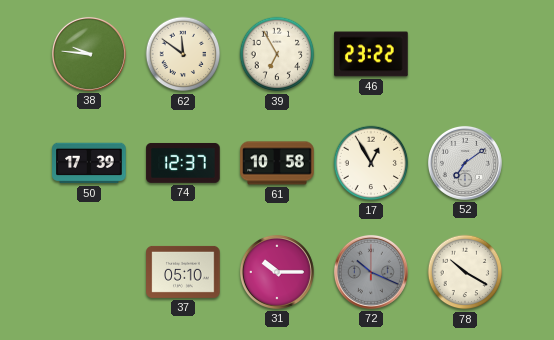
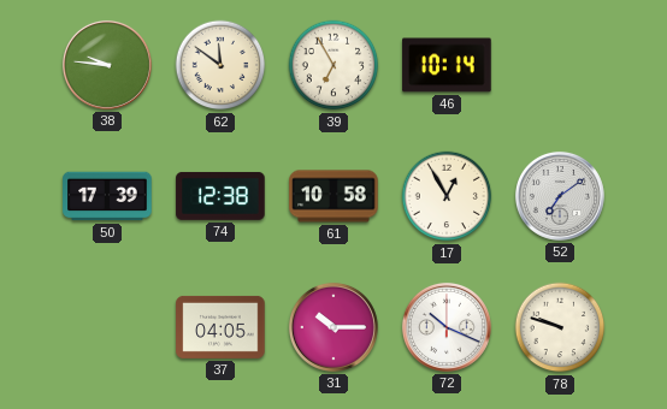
46: 23:22 -> 10:14 (447, 65)
74: 12:37 -> 12:38 (220, 196)
37: 05:10 -> 04:05 (220, 327)
72 dial: grey -> white (447, 327)
78: 10:20 -> 9:48 (560, 327)
